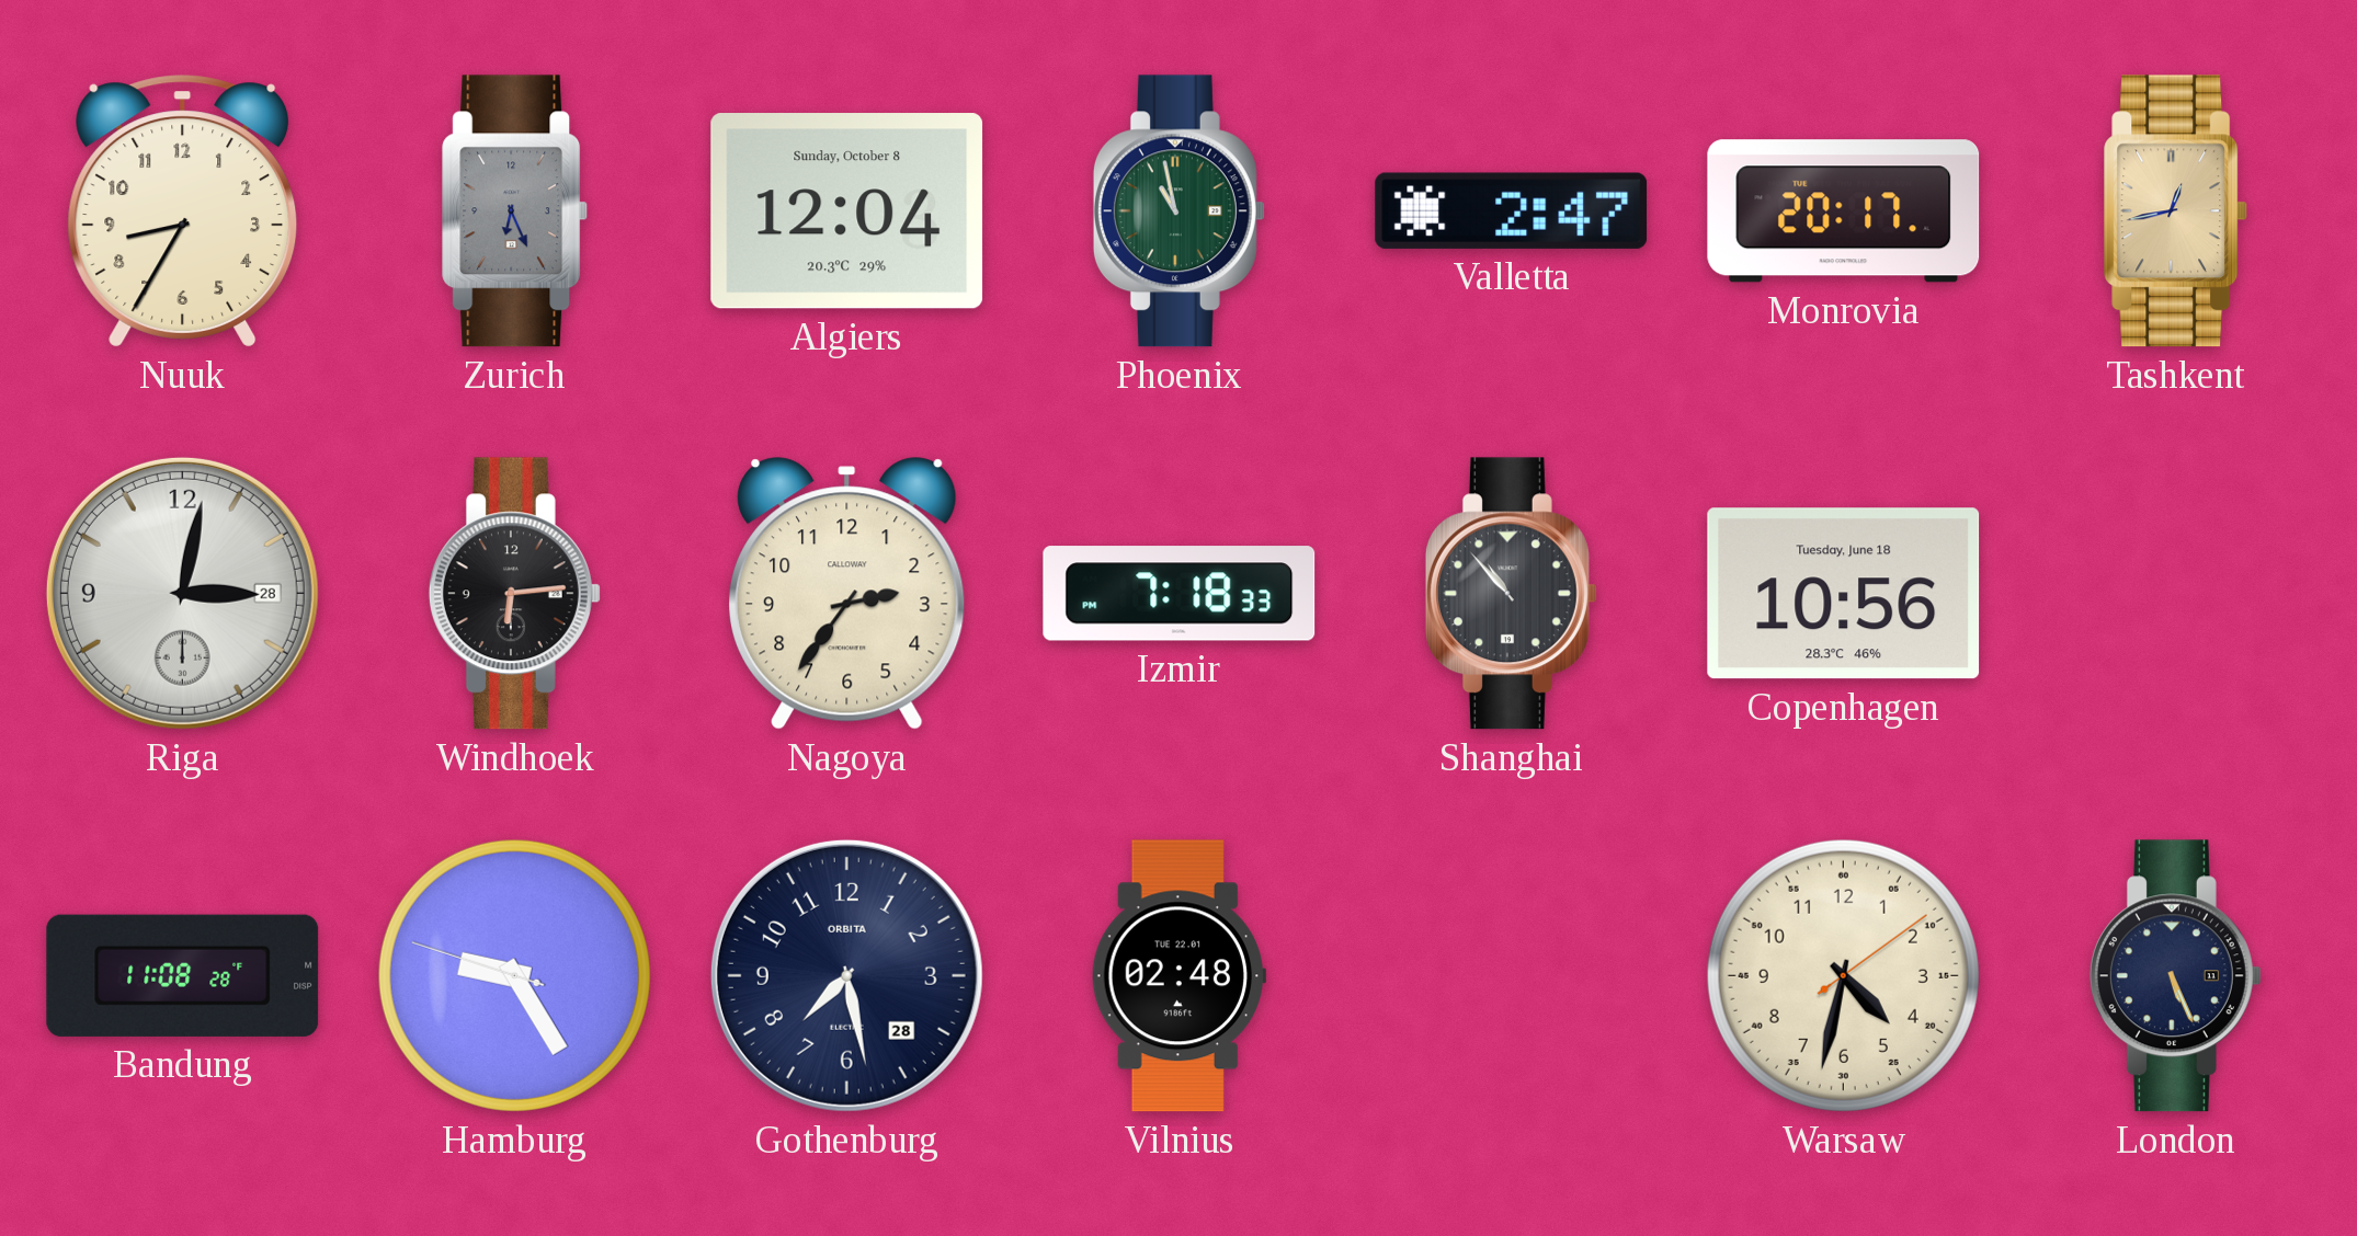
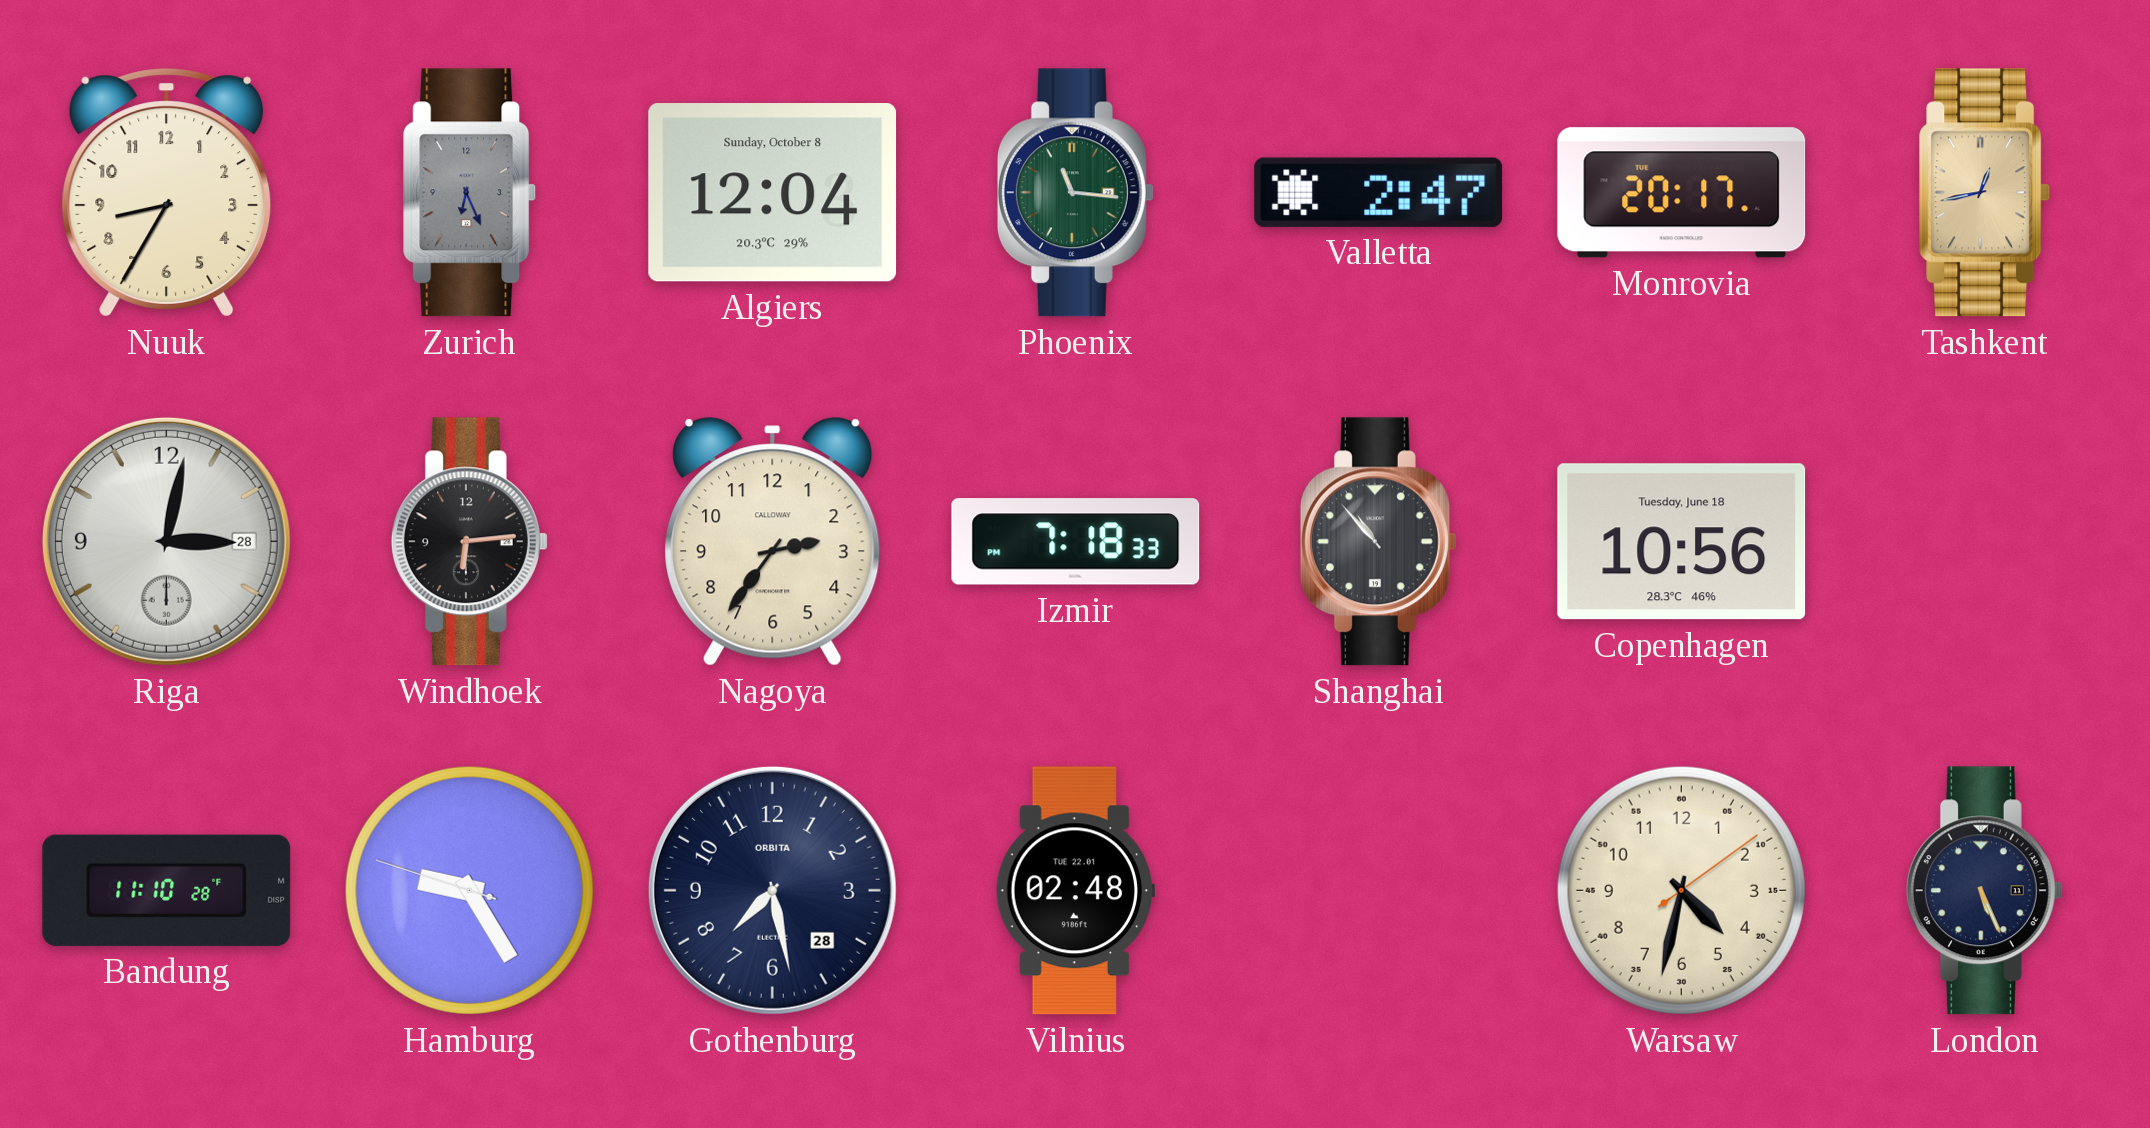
Phoenix: 10:58 -> 11:16 (1075, 193)
Bandung: 11:08 -> 11:10 (167, 890)
